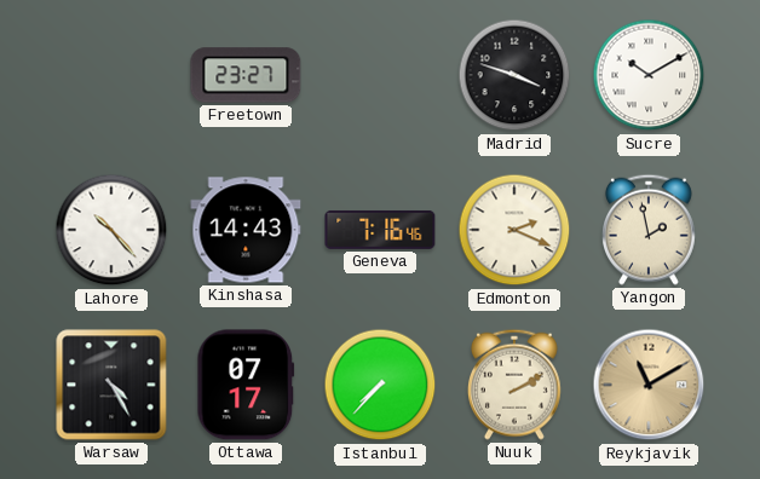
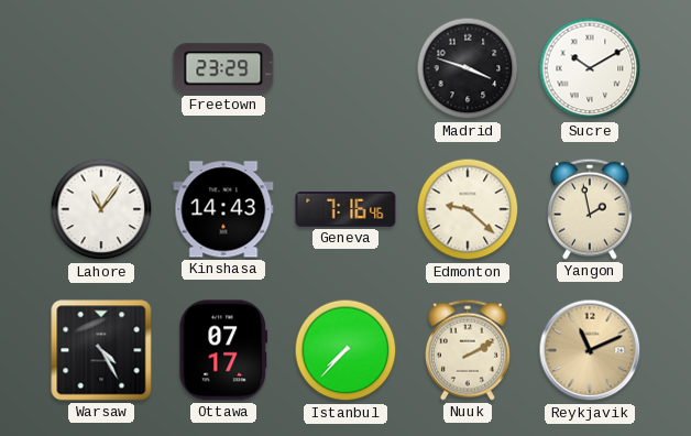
Freetown: 23:27 -> 23:29 (223, 68)
Lahore: 10:23 -> 11:06 (101, 209)
Edmonton: 2:19 -> 9:22 (468, 209)
Reykjavik: 11:10 -> 11:11 (590, 350)
